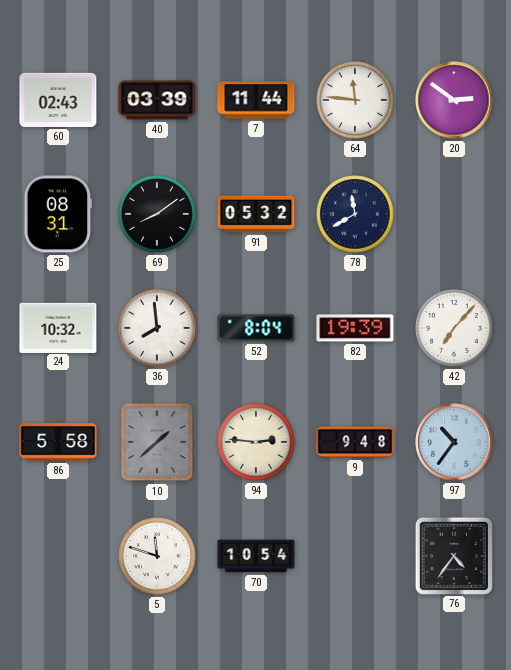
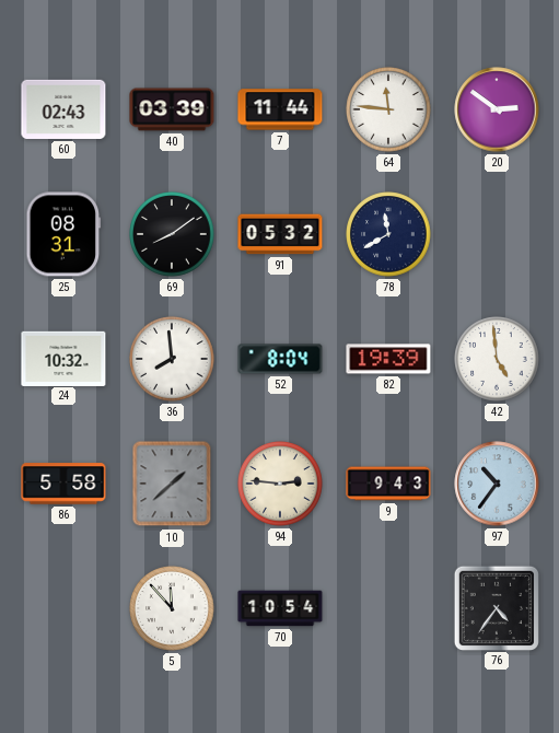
42: 7:07 -> 4:59 (497, 359)
9: 9:48 -> 9:43 (388, 484)
5: 11:48 -> 11:53 (172, 608)
